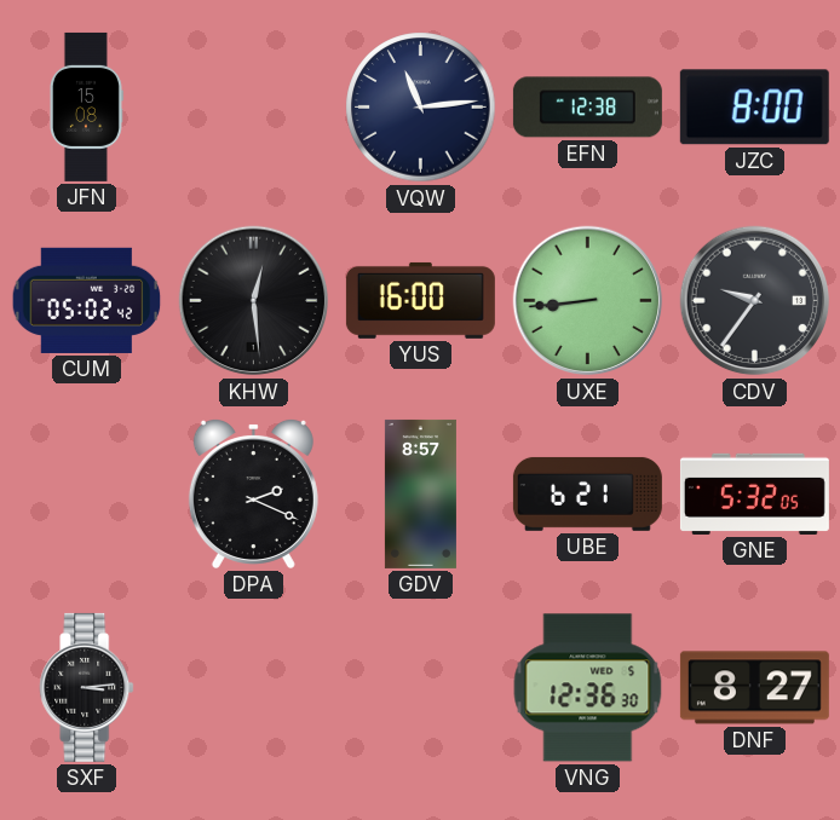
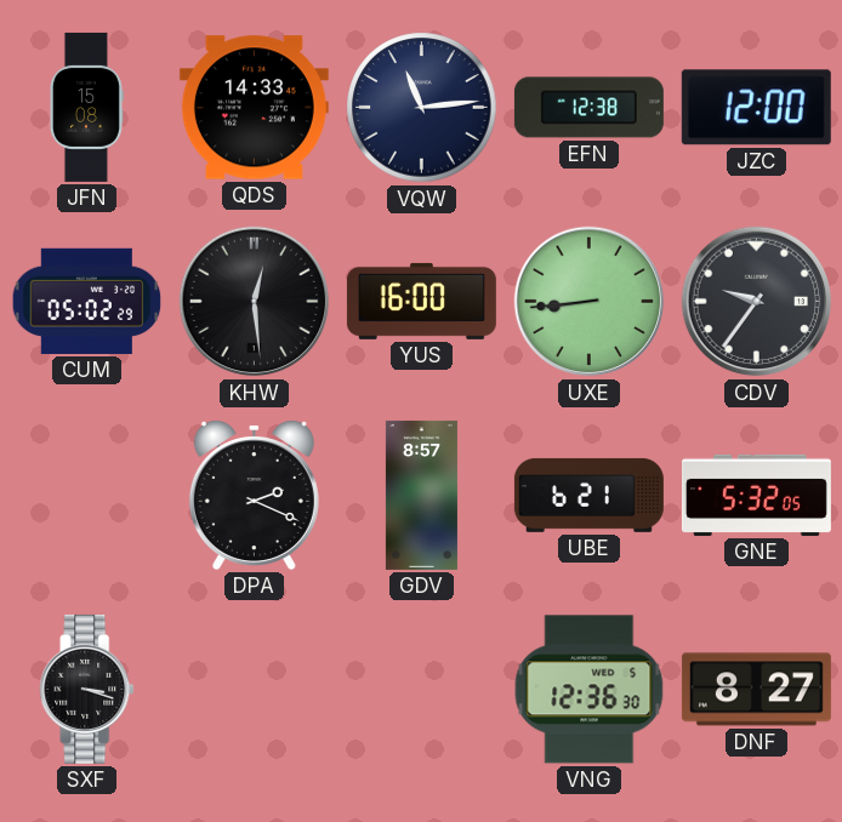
QDS: none -> 14:33 (254, 108)
JZC: 8:00 -> 12:00 (756, 108)
CUM: 05:02:42 -> 05:02:29 (87, 301)
SXF: 3:14 -> 3:18 (87, 689)
